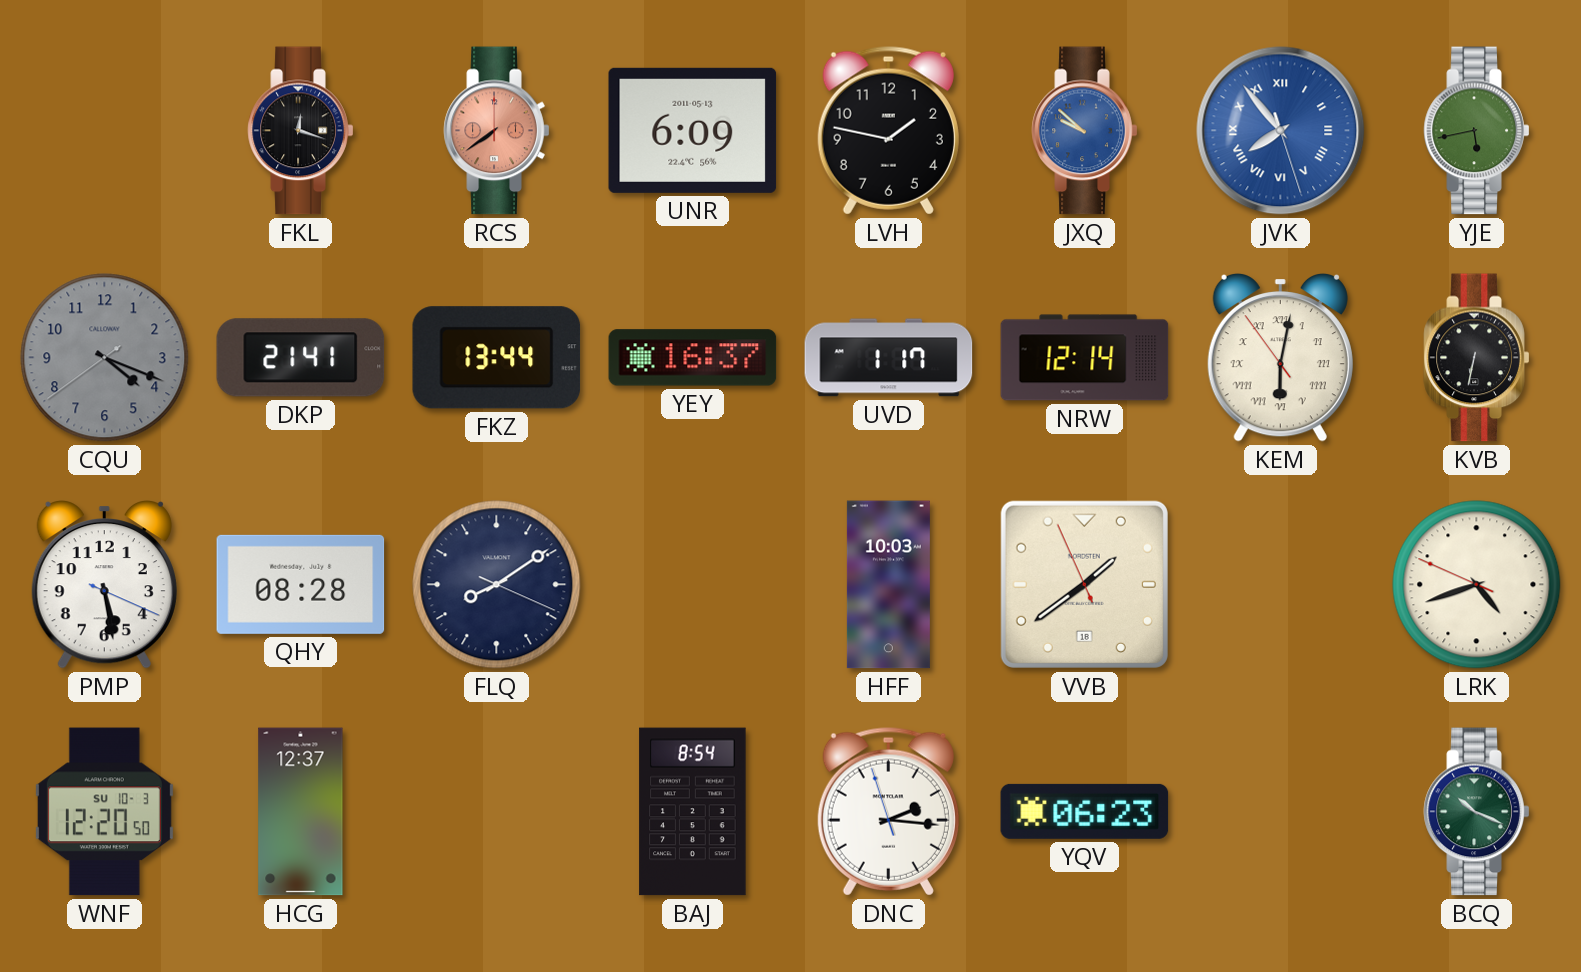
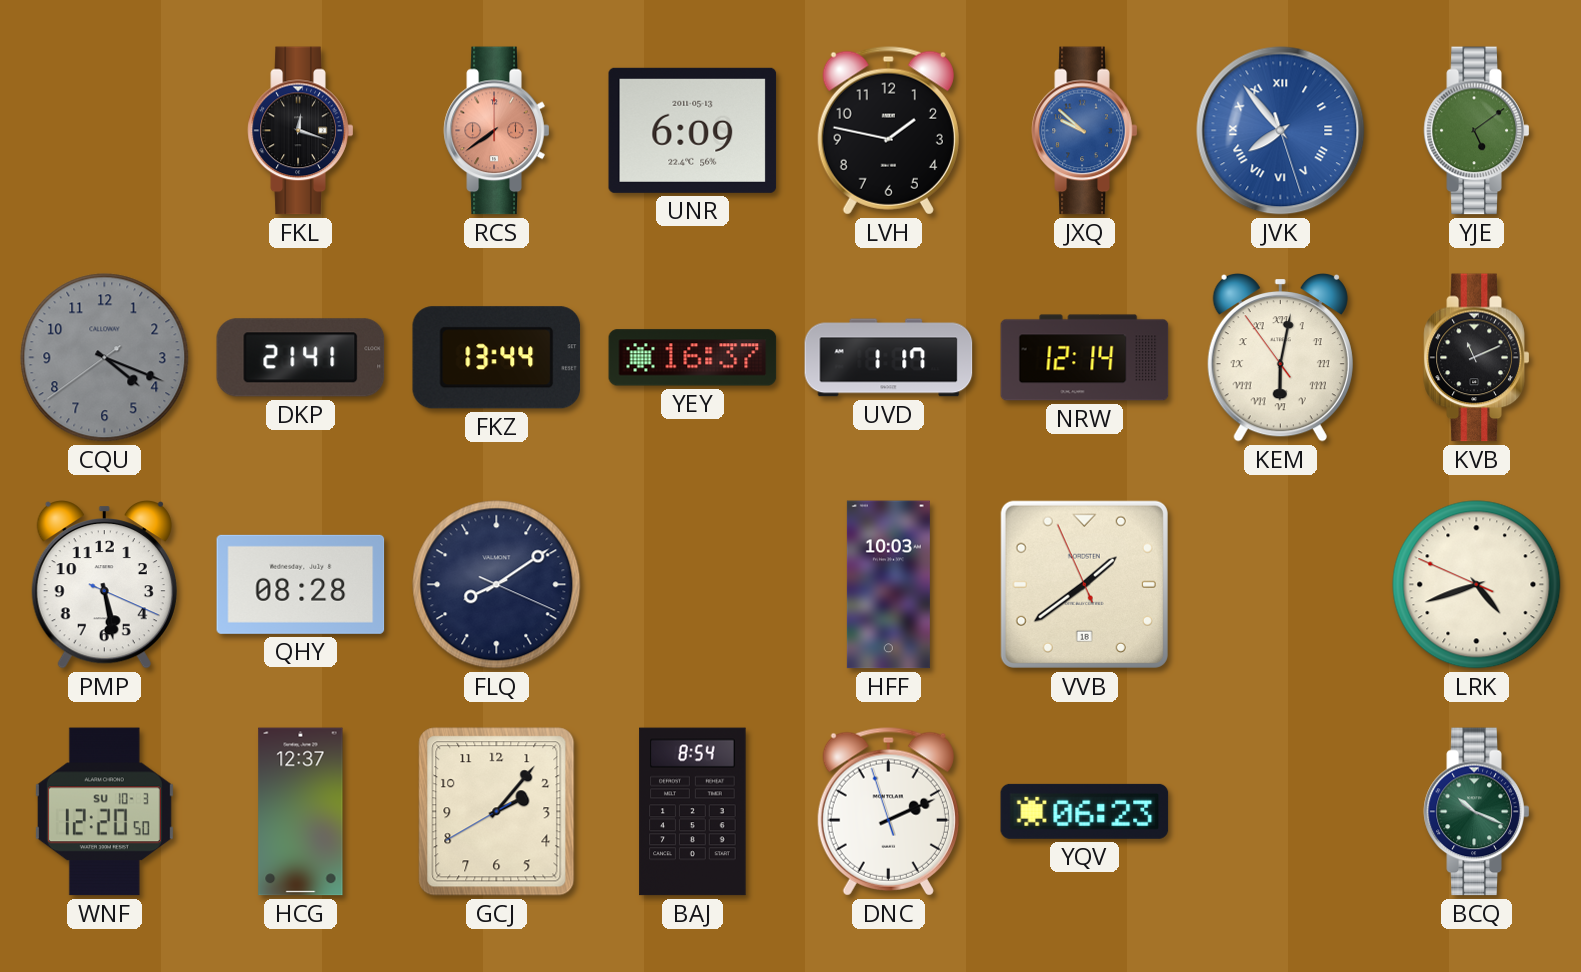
YJE: 5:43 -> 5:09 (1477, 131)
KVB: 6:32 -> 11:11 (1477, 358)
GCJ: none -> 2:06 (497, 812)
DNC: 2:15 -> 2:10 (888, 812)
